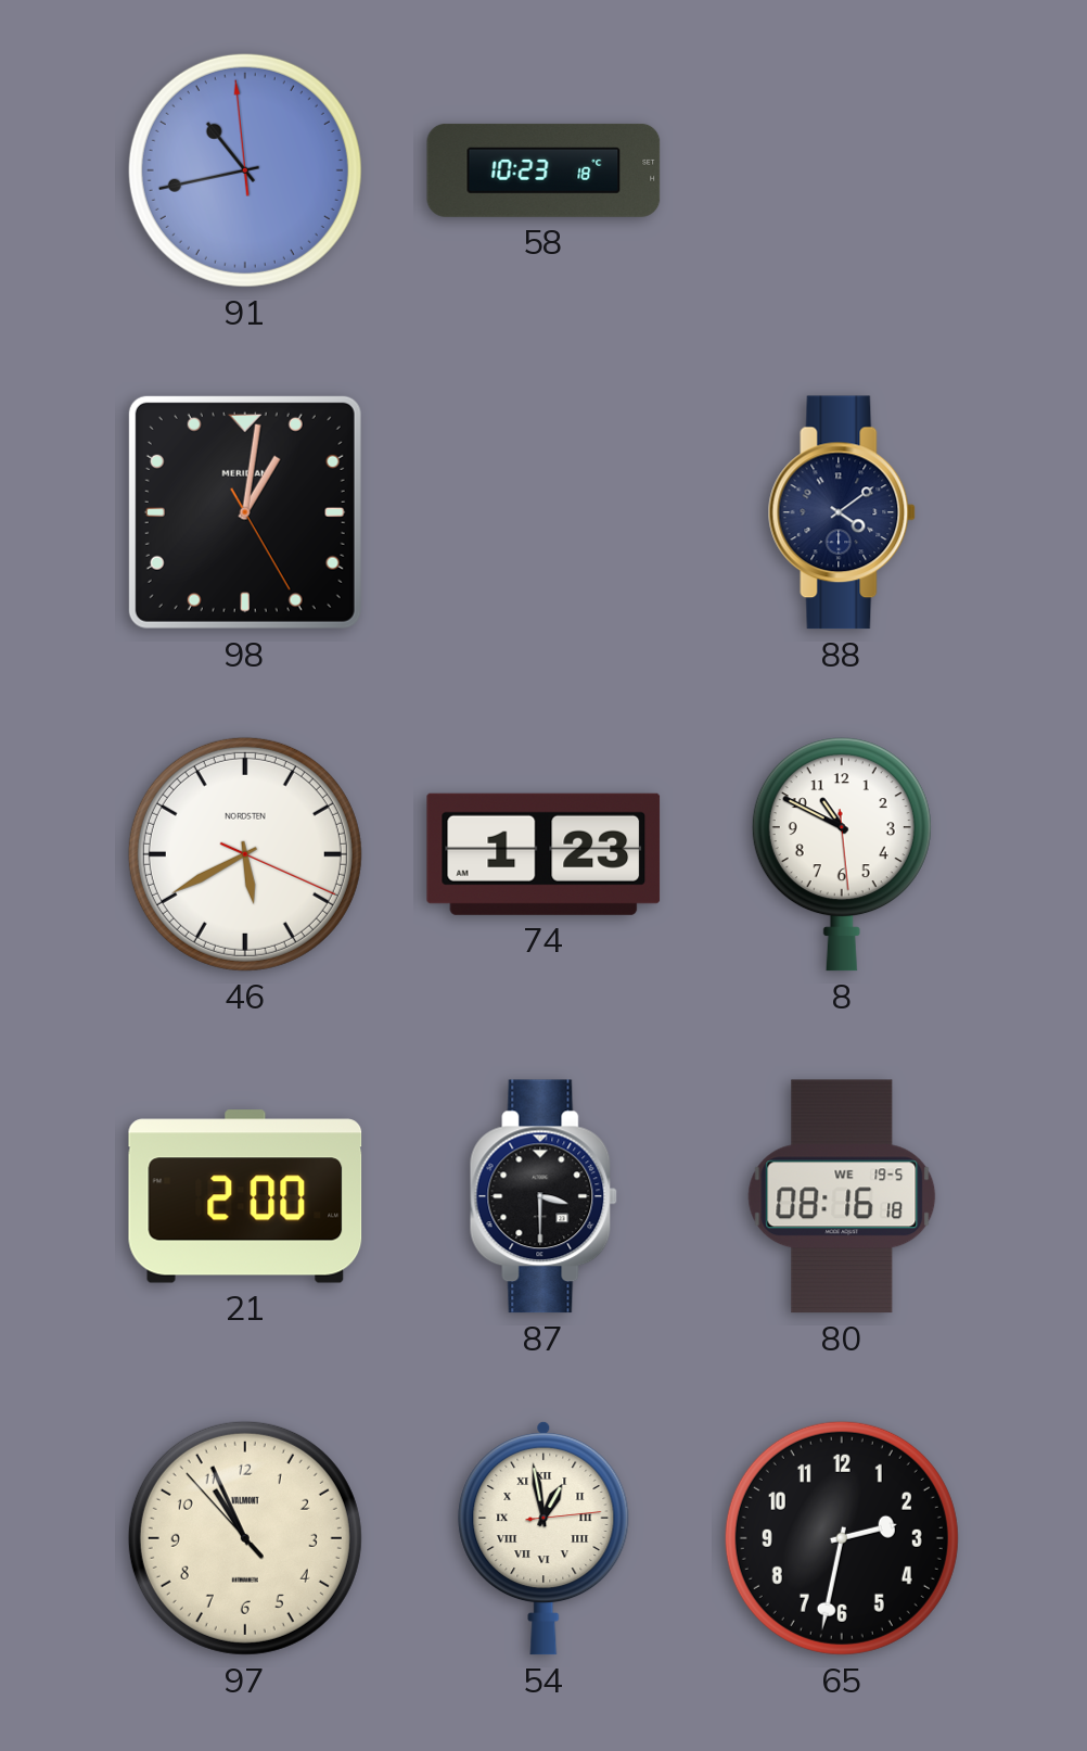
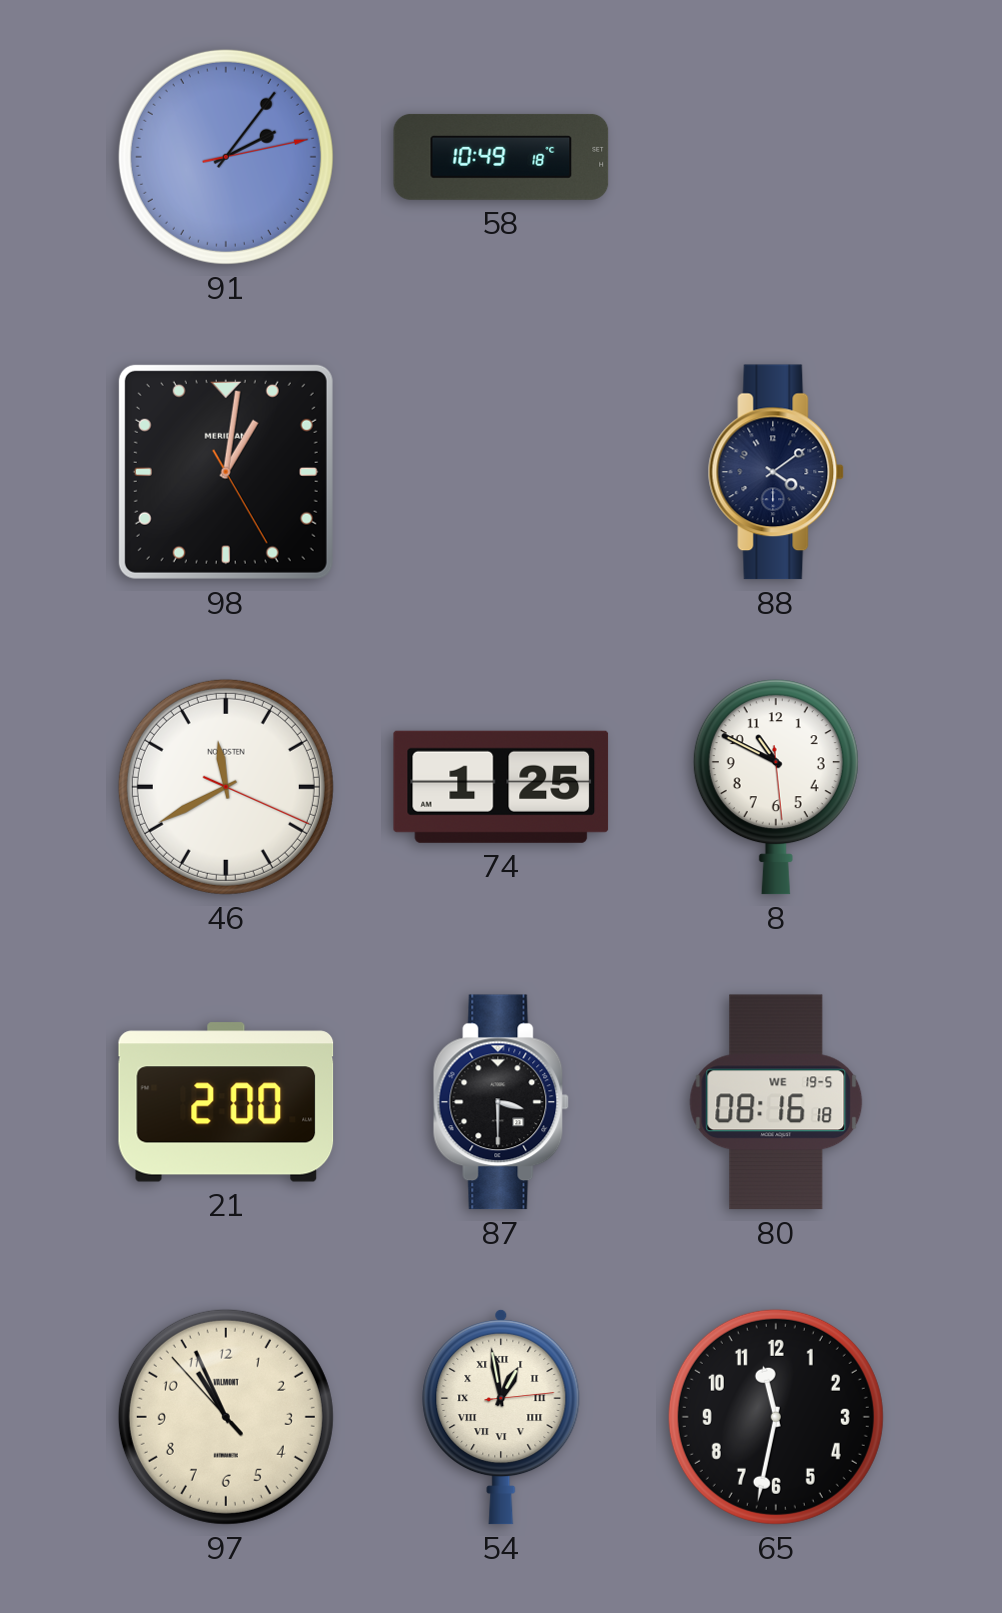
91: 10:42 -> 2:06 (226, 157)
58: 10:23 -> 10:49 (501, 157)
46: 5:40 -> 11:40 (226, 787)
74: 1:23 -> 1:25 (501, 787)
65: 2:32 -> 11:32 (776, 1417)
